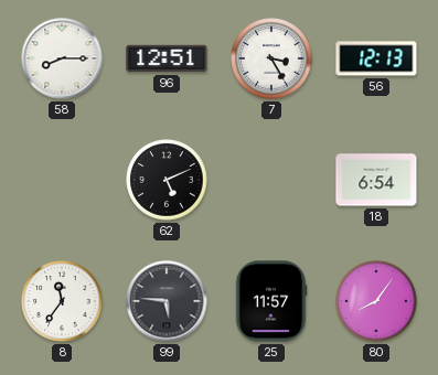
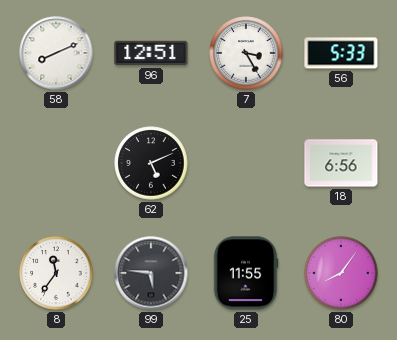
58: 8:15 -> 8:11 (56, 53)
56: 12:13 -> 5:33 (341, 53)
18: 6:54 -> 6:56 (341, 163)
25: 11:57 -> 11:55 (246, 273)
